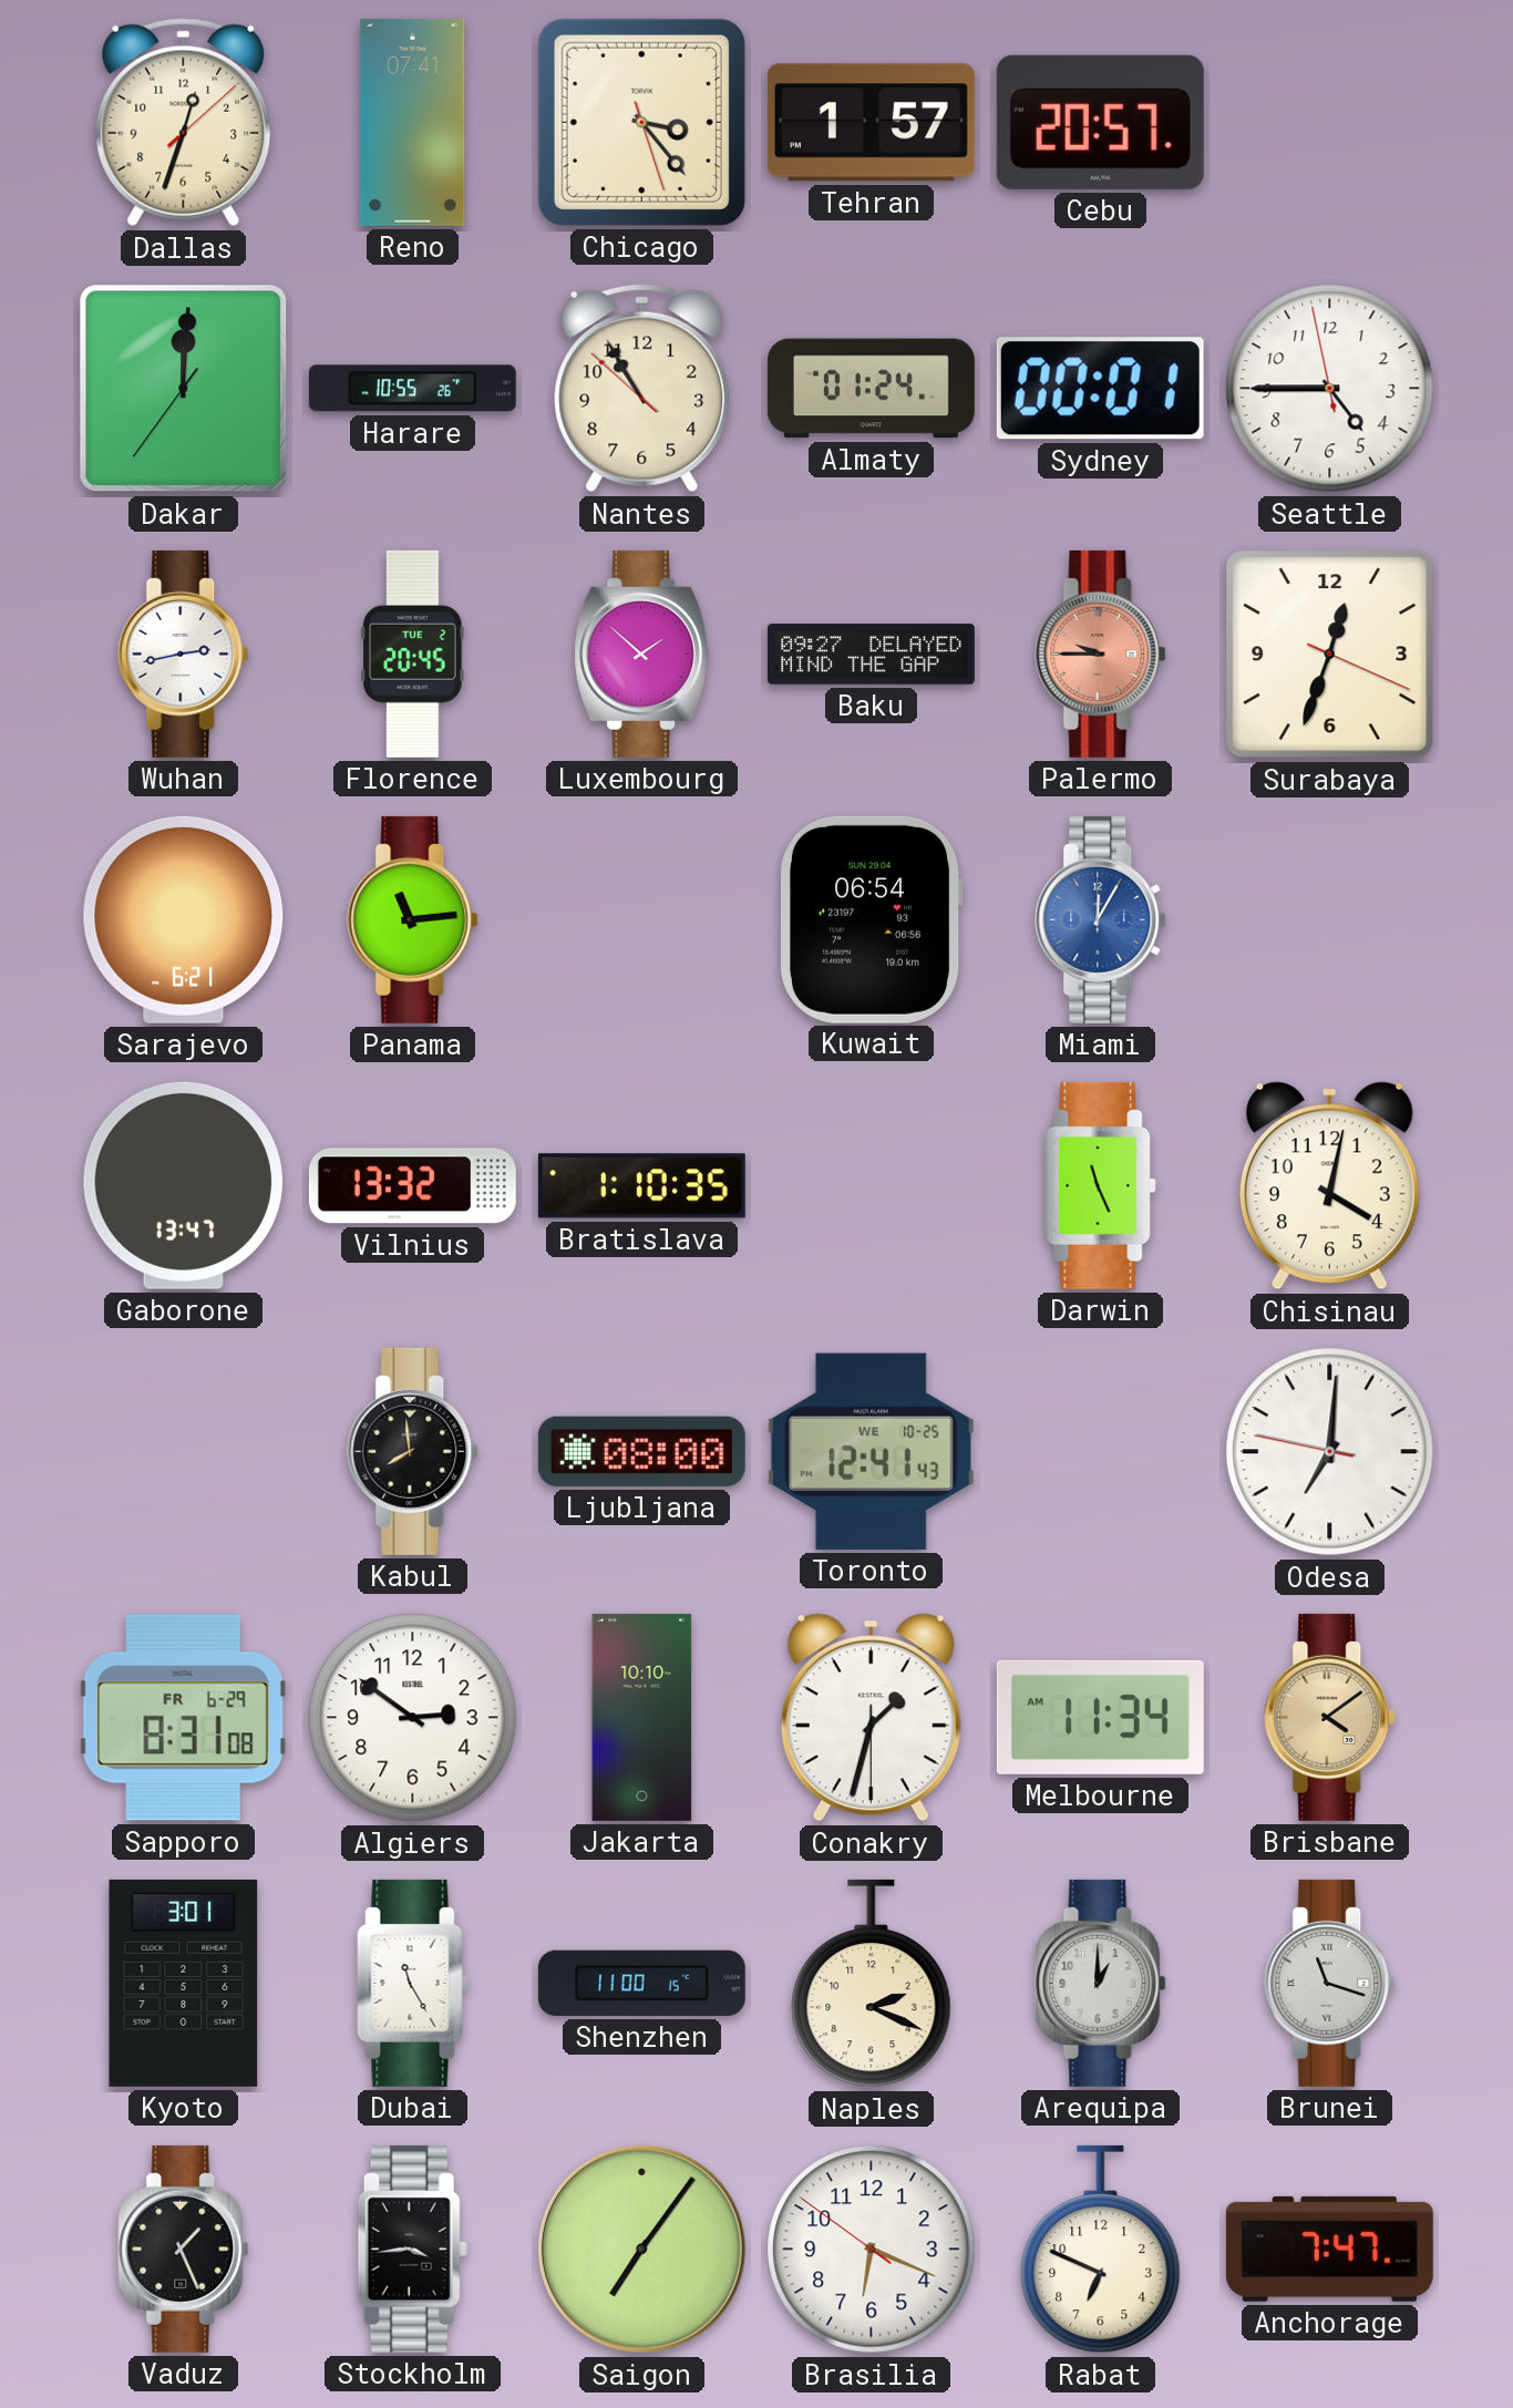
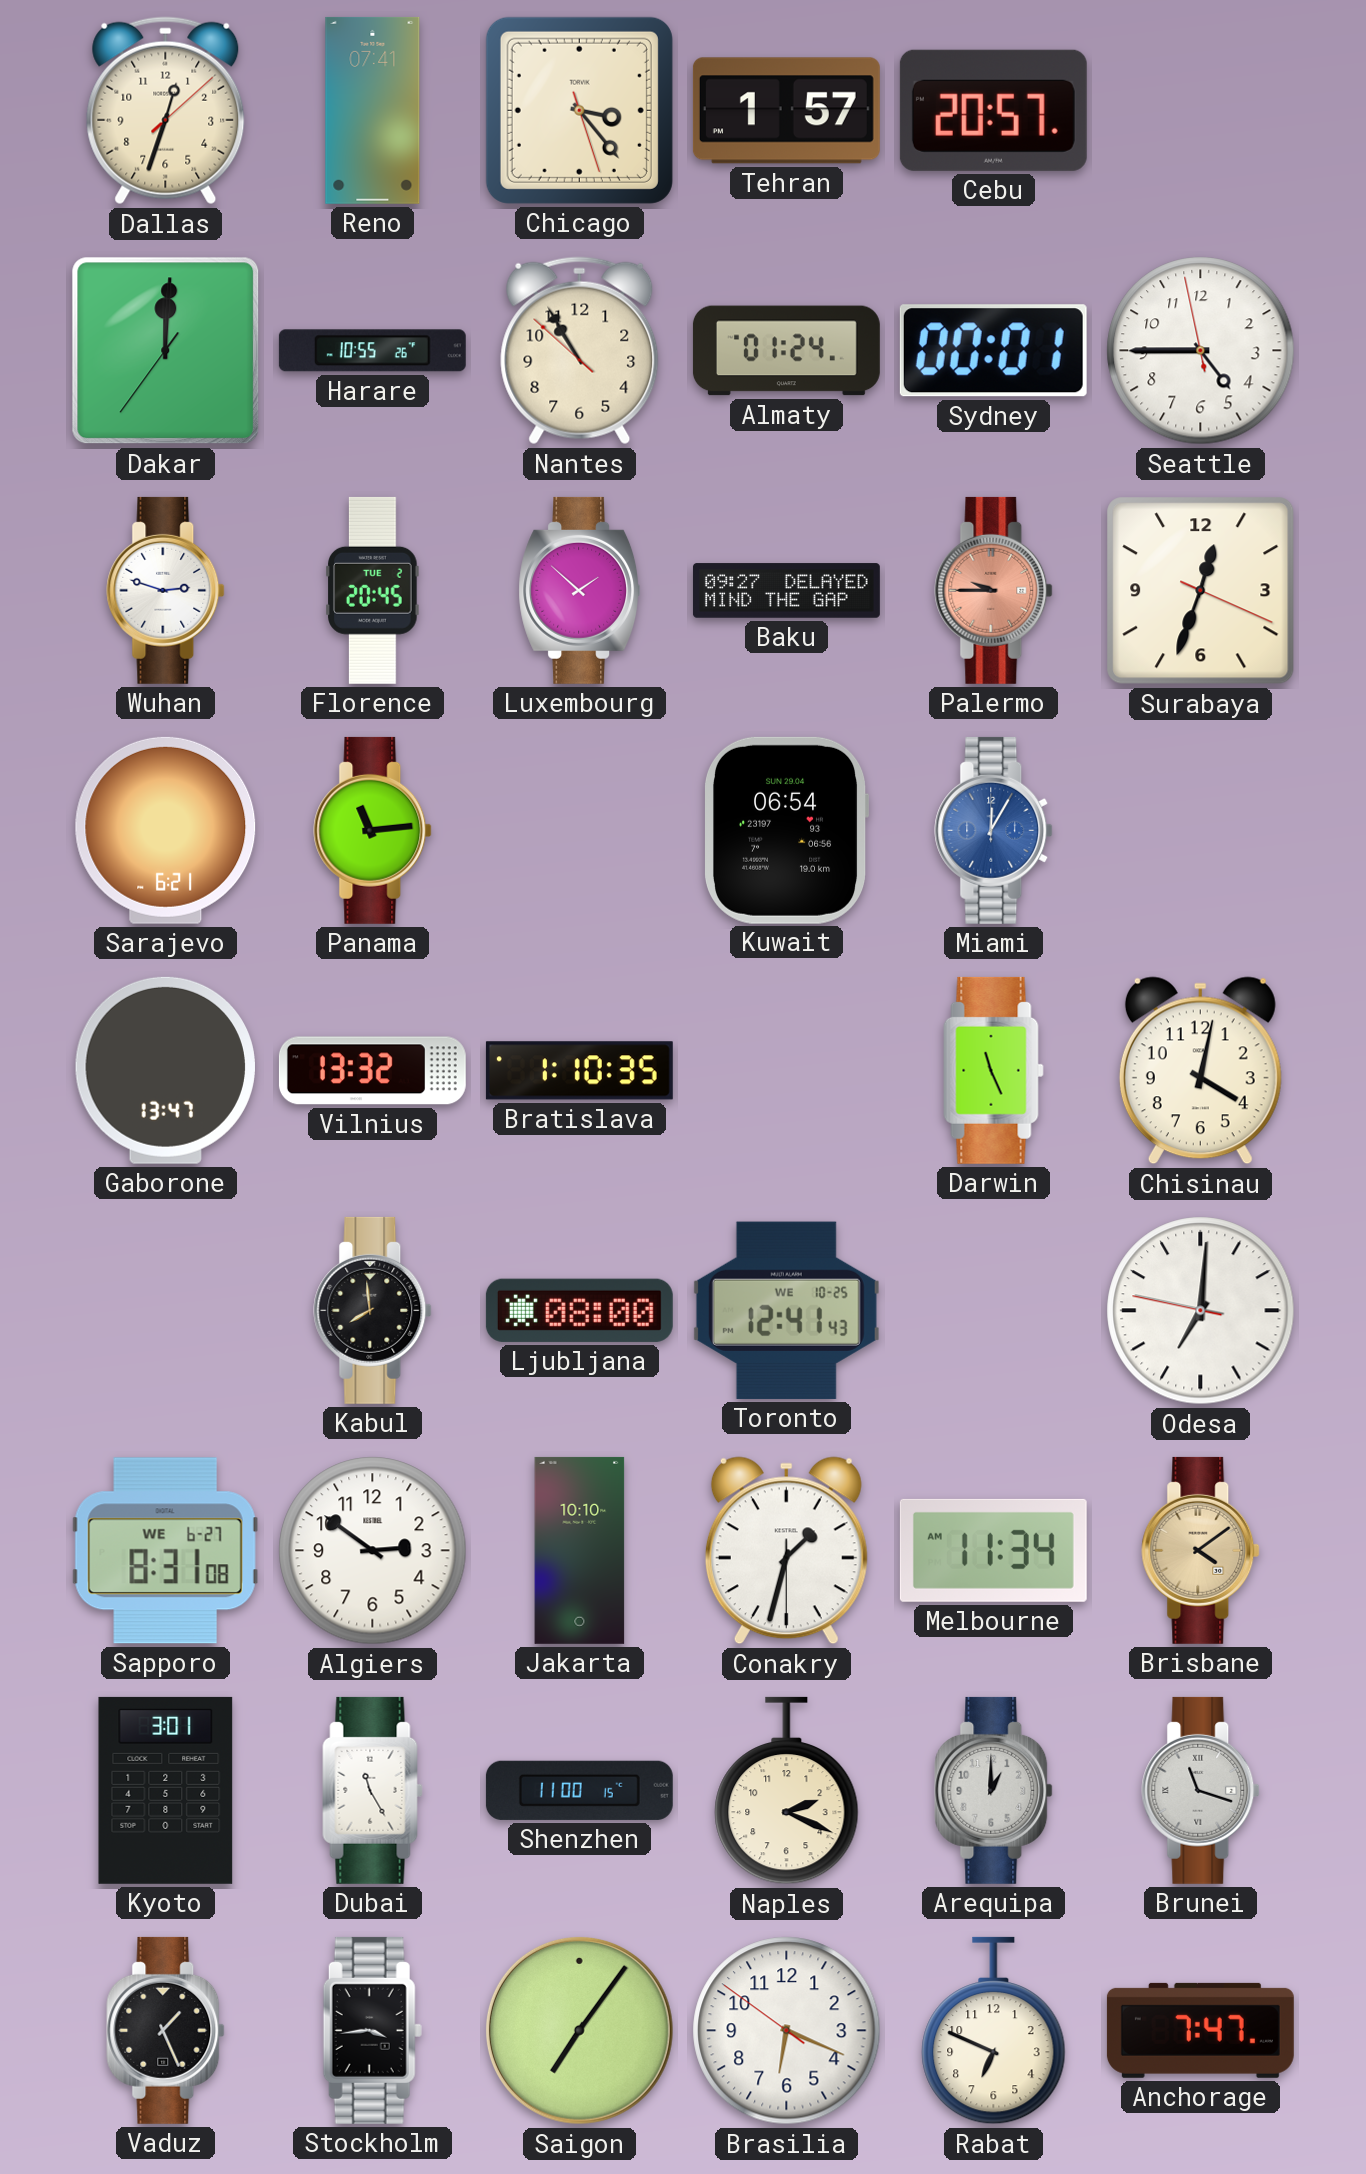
Wuhan: 2:43 -> 2:48 (166, 590)
Sapporo date: FR 6-29 -> WE 6-27 (165, 1551)
